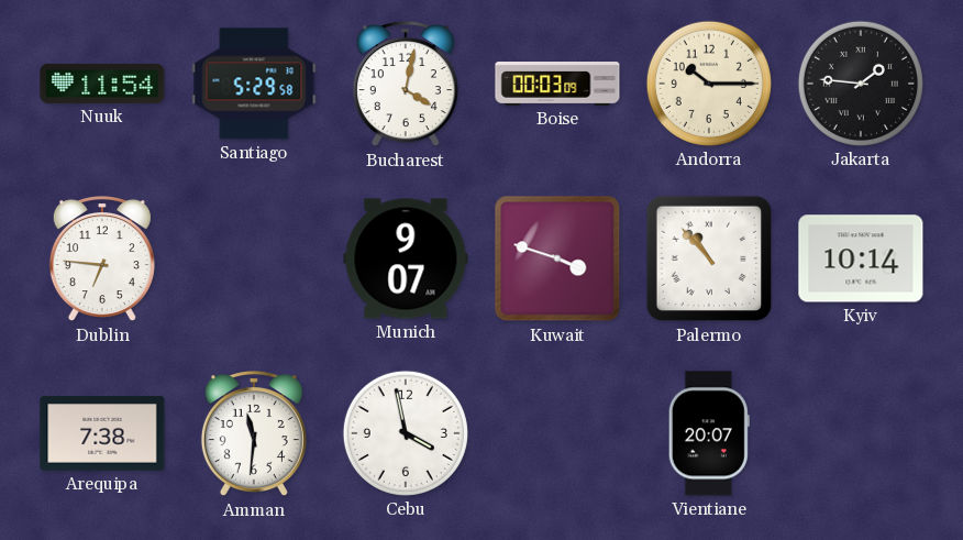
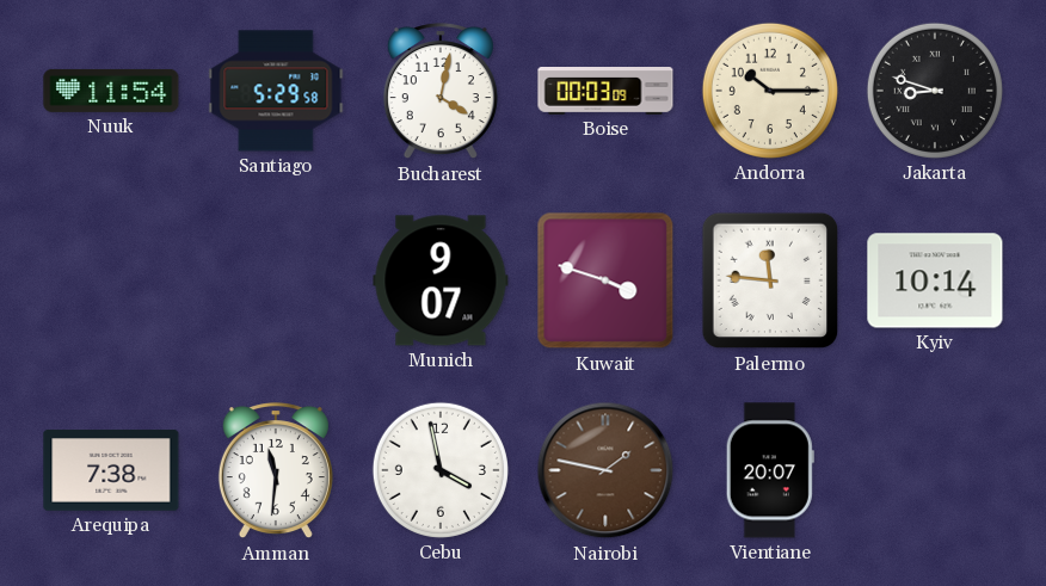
Jakarta: 1:46 -> 8:48 (935, 91)
Dublin: 6:46 -> none (102, 260)
Palermo: 10:53 -> 11:46 (770, 280)
Nairobi: none -> 1:47 (605, 470)
